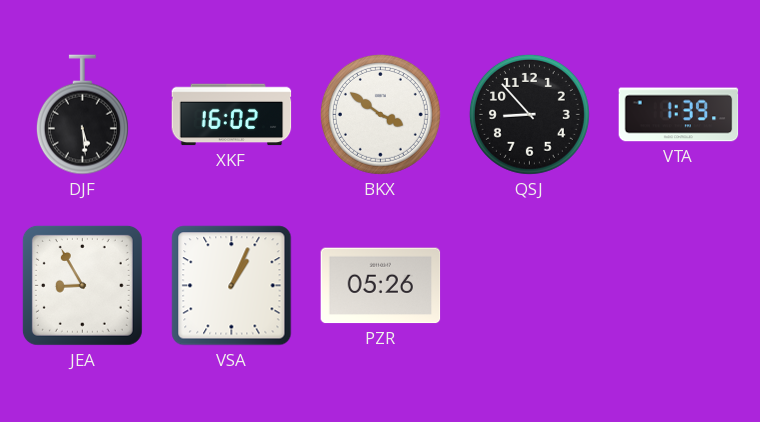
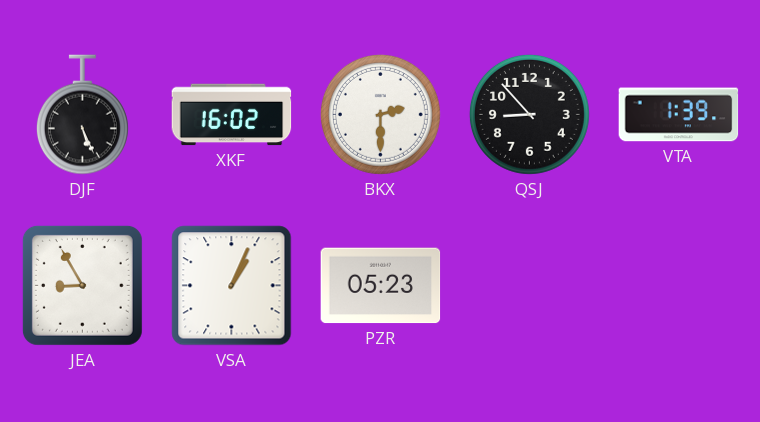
DJF: 5:29 -> 5:26 (82, 115)
BKX: 3:51 -> 2:30 (380, 114)
PZR: 05:26 -> 05:23 (381, 286)
